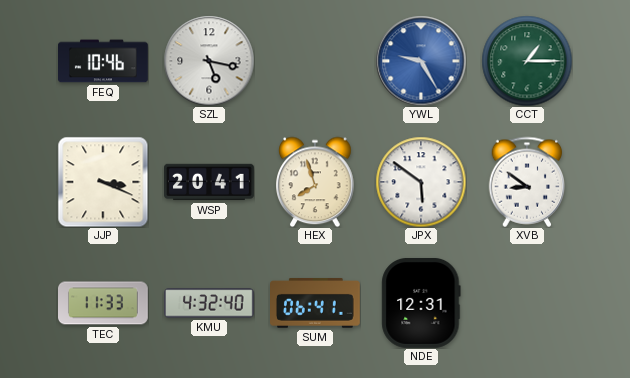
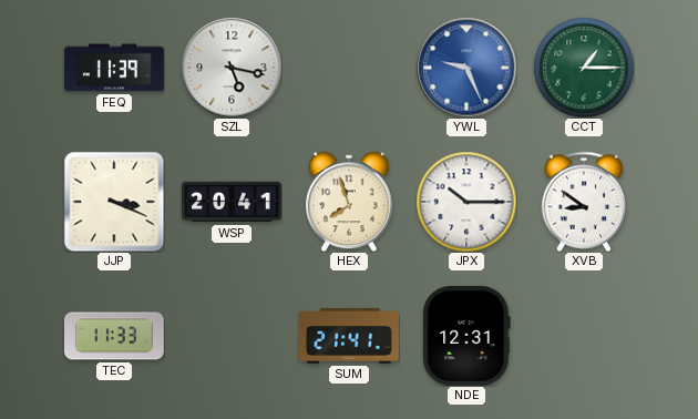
FEQ: 10:46 -> 11:39 (115, 68)
YWL: 9:25 -> 9:26 (466, 68)
JPX: 5:51 -> 10:15 (466, 202)
KMU: 4:32 -> none (210, 303)
SUM: 06:41 -> 21:41 (350, 336)
